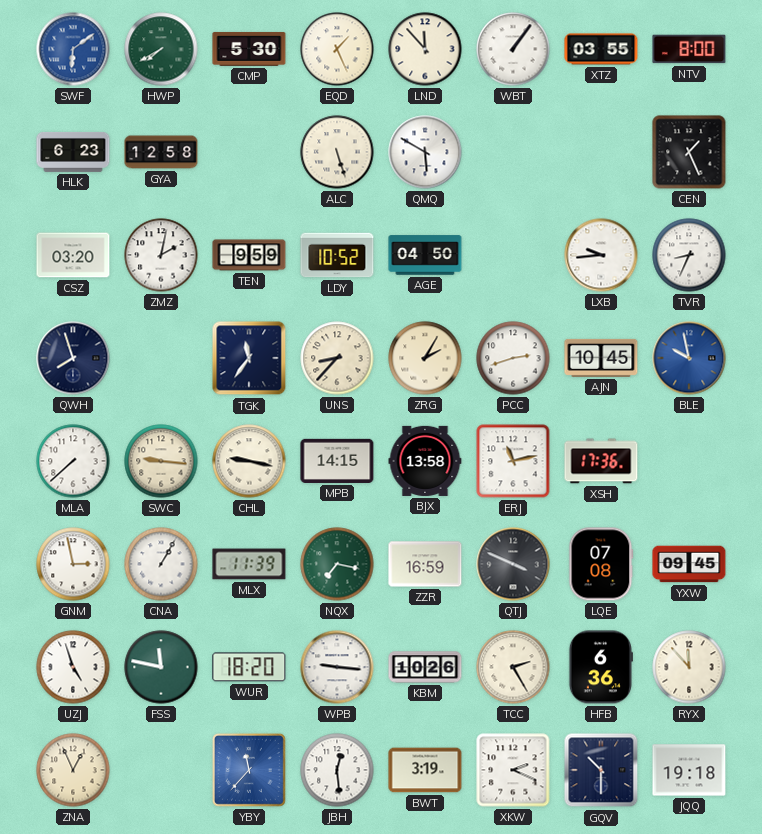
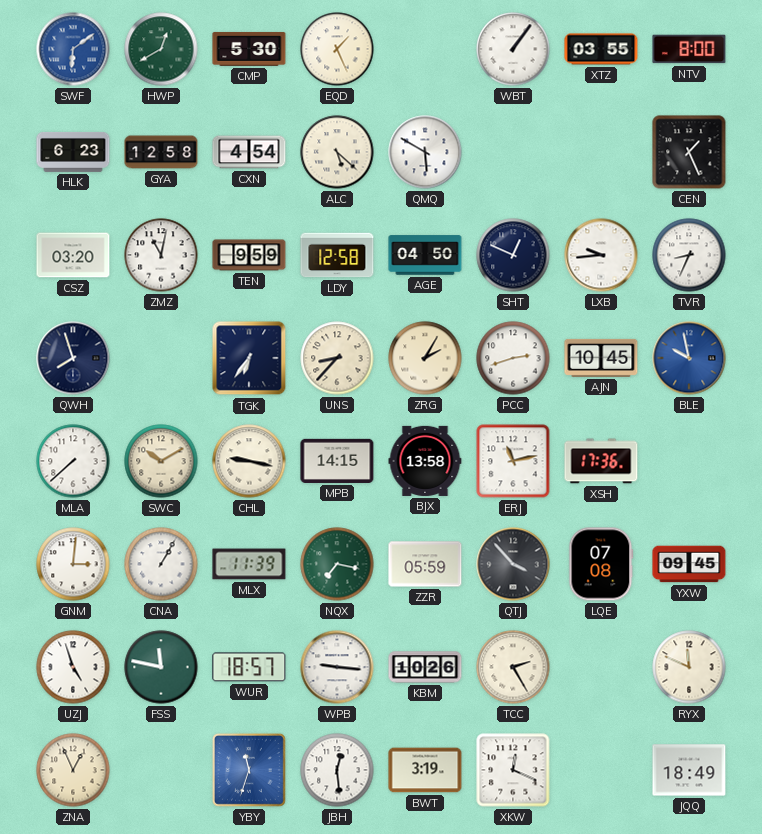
HWP: 7:40 -> 12:40 (161, 49)
LND: 11:53 -> none (425, 49)
CXN: none -> 4:54 (249, 152)
ALC: 5:27 -> 5:22 (337, 152)
ZMZ: 2:02 -> 11:02 (161, 255)
LDY: 10:52 -> 12:58 (337, 255)
SHT: none -> 12:49 (513, 255)
TGK: 11:36 -> 6:36 (249, 358)
SWC: 9:16 -> 10:10 (161, 461)
GNM: 2:58 -> 3:01 (73, 564)
ZZR: 16:59 -> 05:59 (425, 564)
QTJ: 3:49 -> 3:53 (513, 564)
WUR: 18:20 -> 18:57 (249, 667)
HFB: 6:36 -> none (600, 667)
RYX: 11:53 -> 11:49 (689, 667)
YBY: 11:37 -> 11:33 (249, 770)
XKW: 2:19 -> 12:19 (513, 770)
GQV: 10:30 -> none (601, 770)
JQQ: 19:18 -> 18:49 (689, 770)
